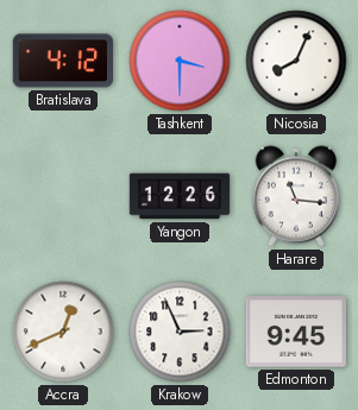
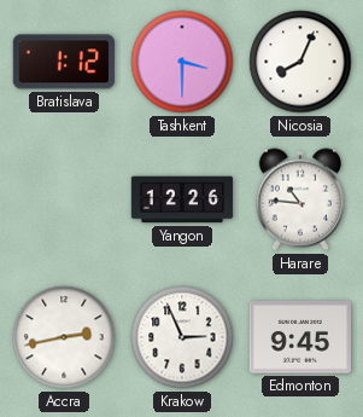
Bratislava: 4:12 -> 1:12 (64, 62)
Harare: 11:16 -> 10:46 (300, 199)
Accra: 12:41 -> 2:43 (64, 337)
